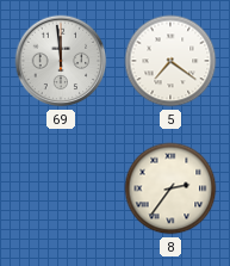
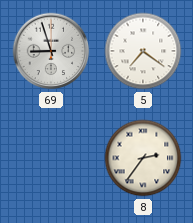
69: 11:59 -> 8:57 (51, 51)
